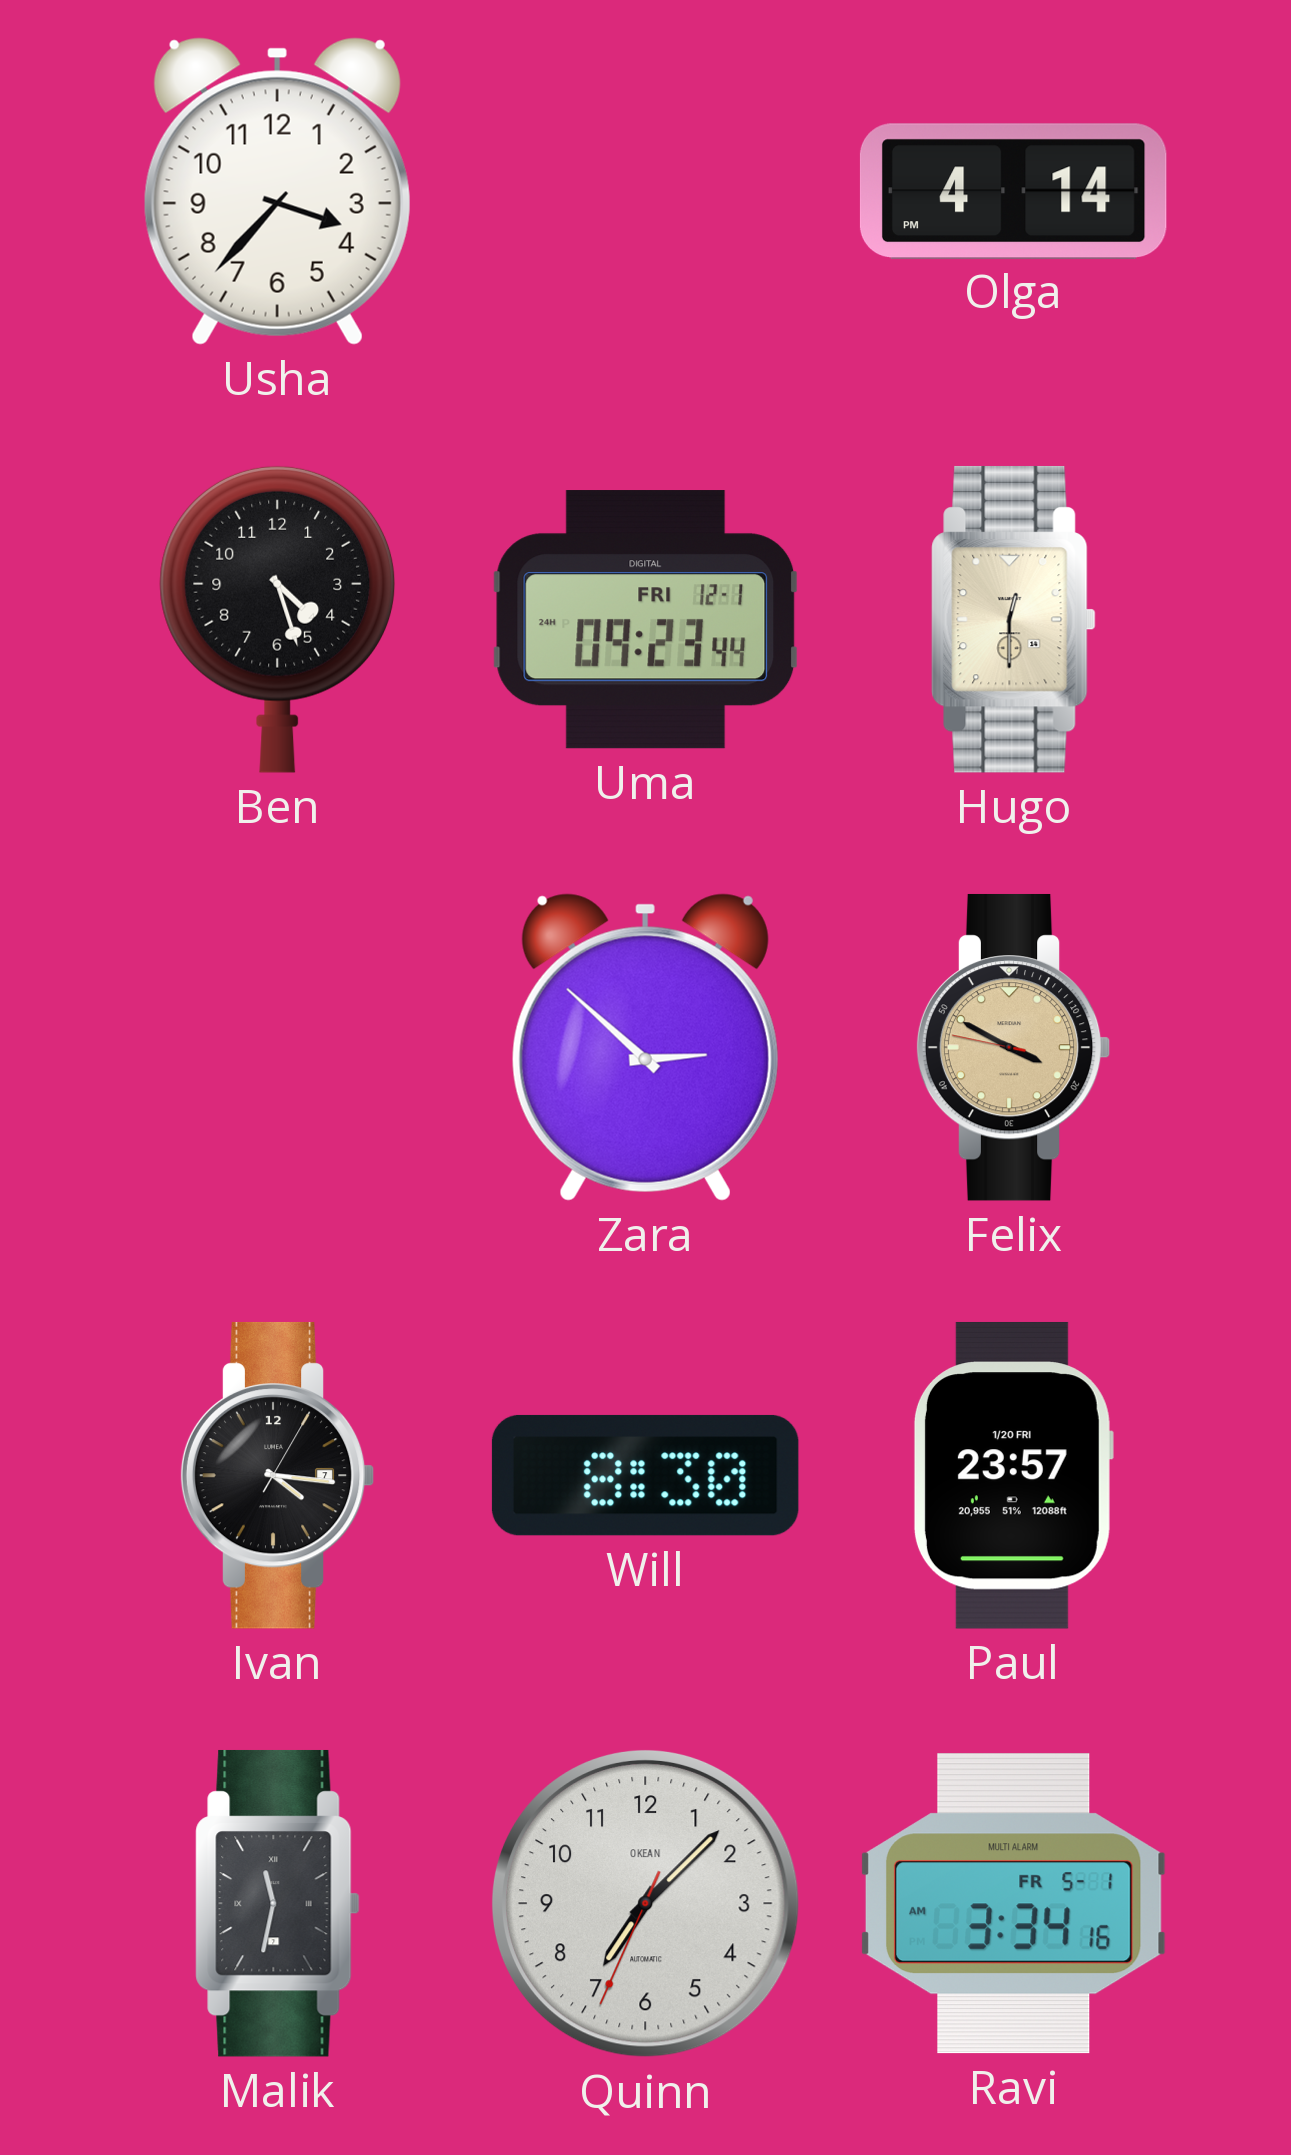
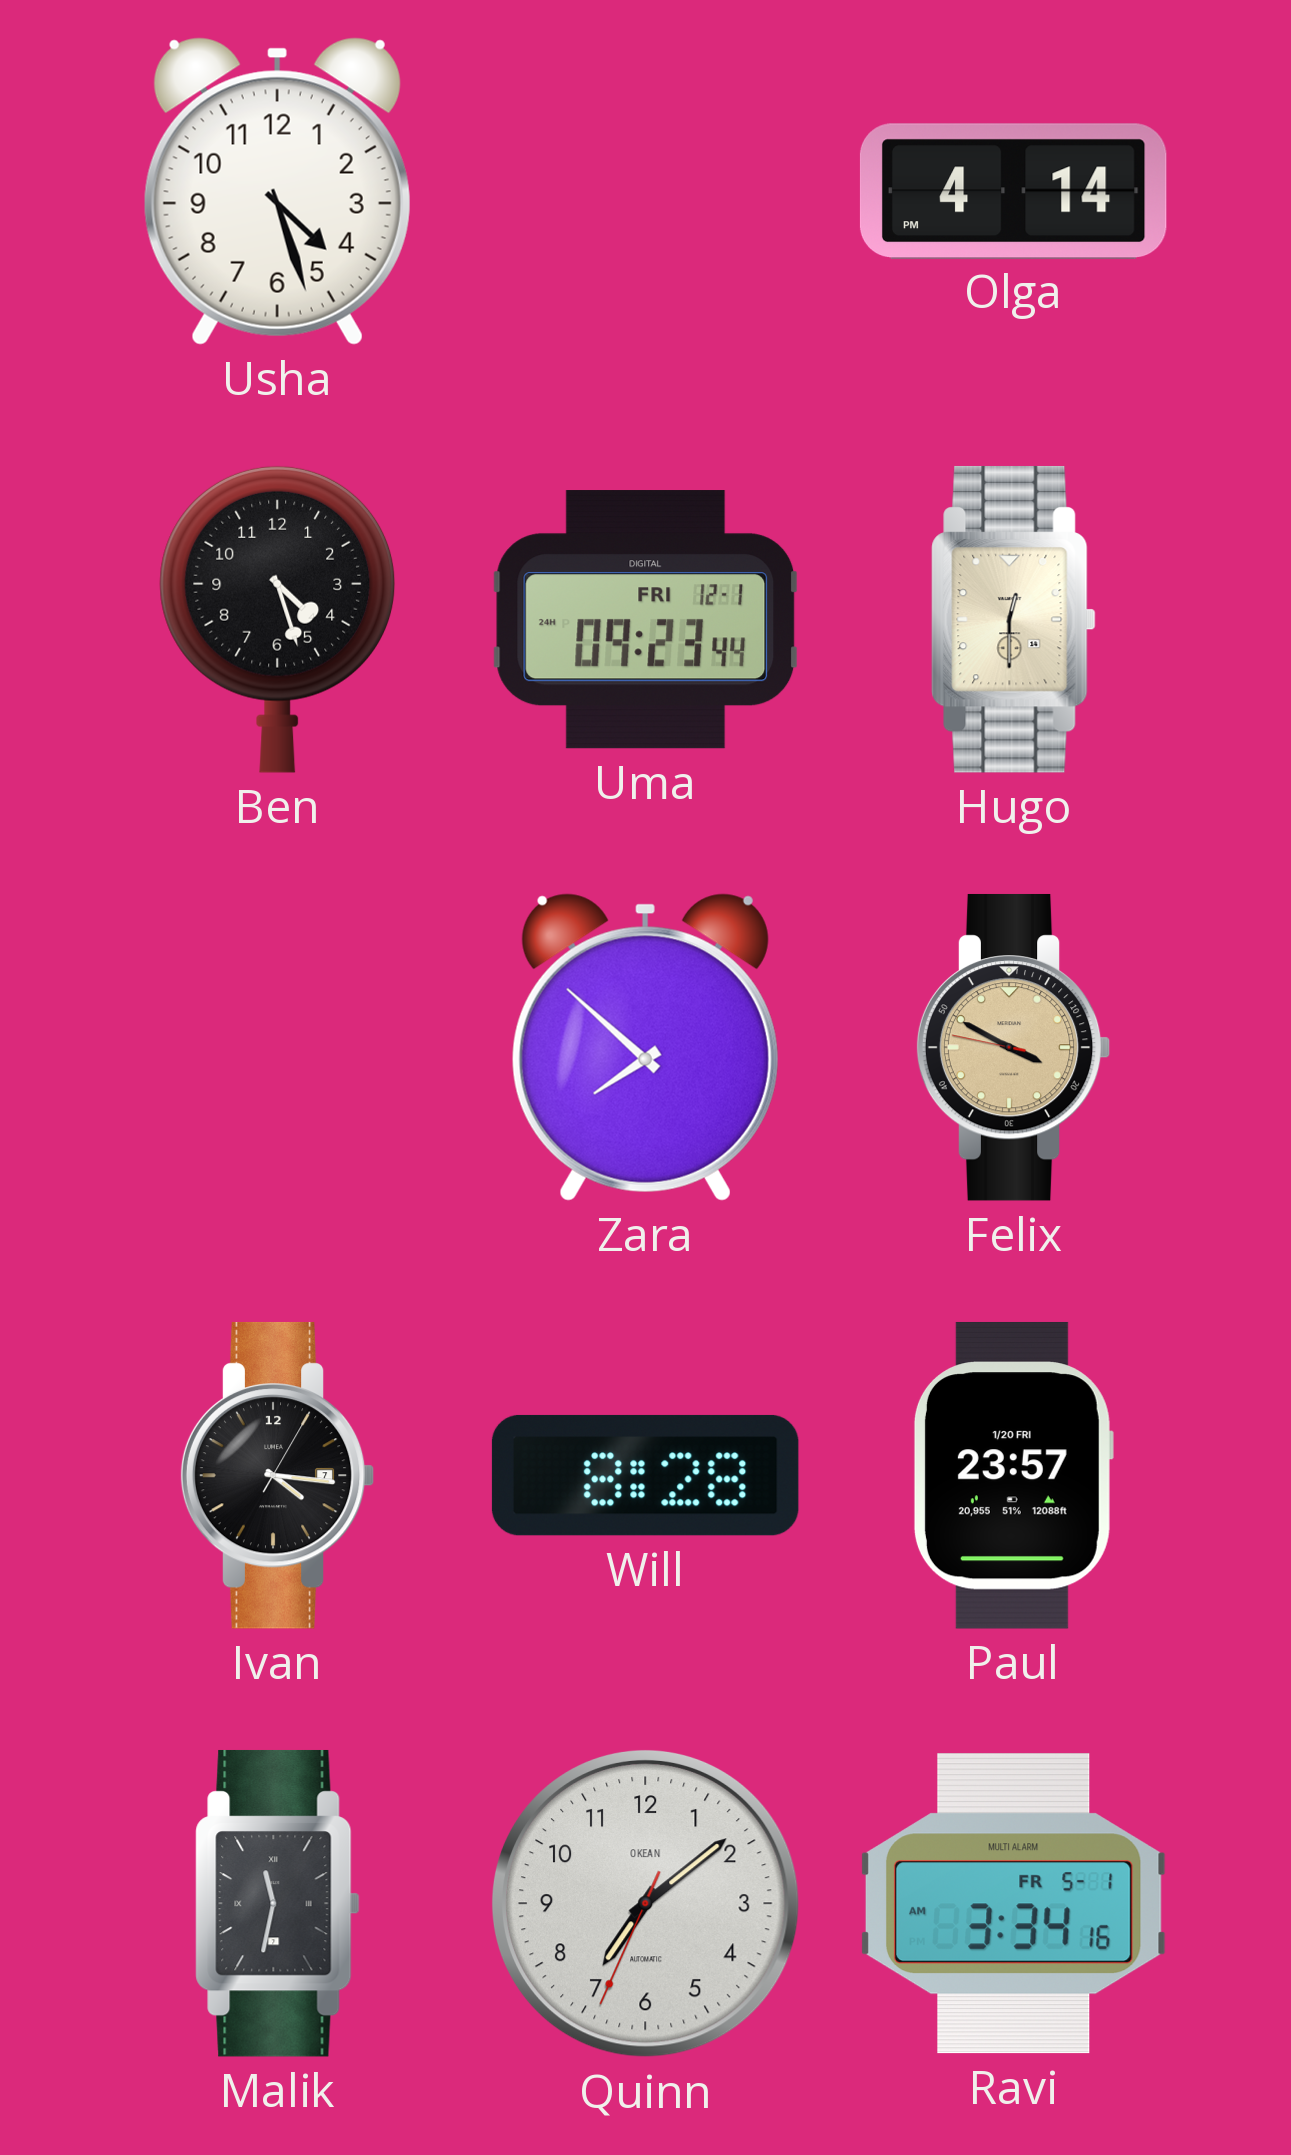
Usha: 3:37 -> 4:27 (277, 191)
Zara: 2:52 -> 7:52 (645, 1047)
Will: 8:30 -> 8:28 (645, 1475)
Quinn: 7:07 -> 7:08 (645, 1903)
